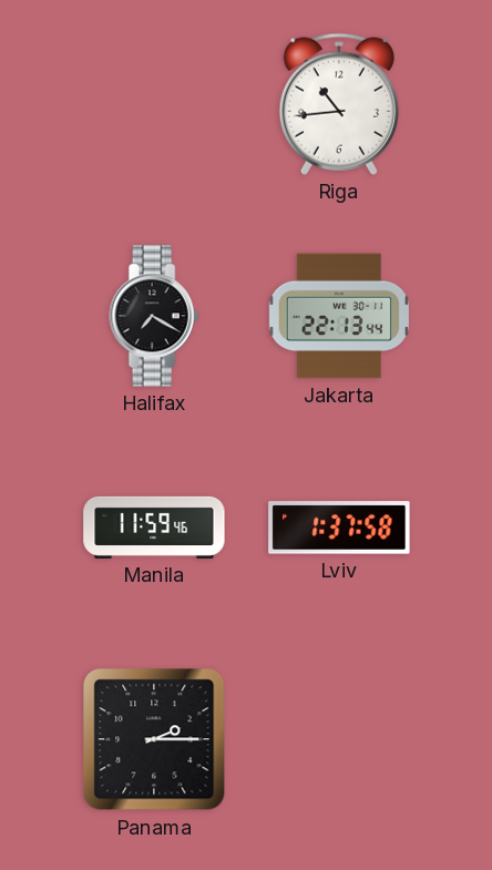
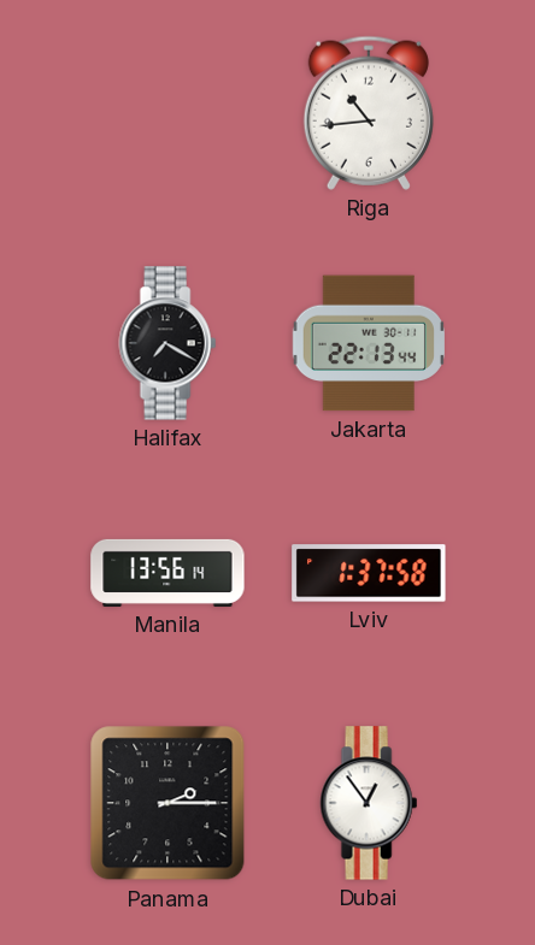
Manila: 11:59 -> 13:56 (167, 573)
Dubai: none -> 12:54 (369, 803)
